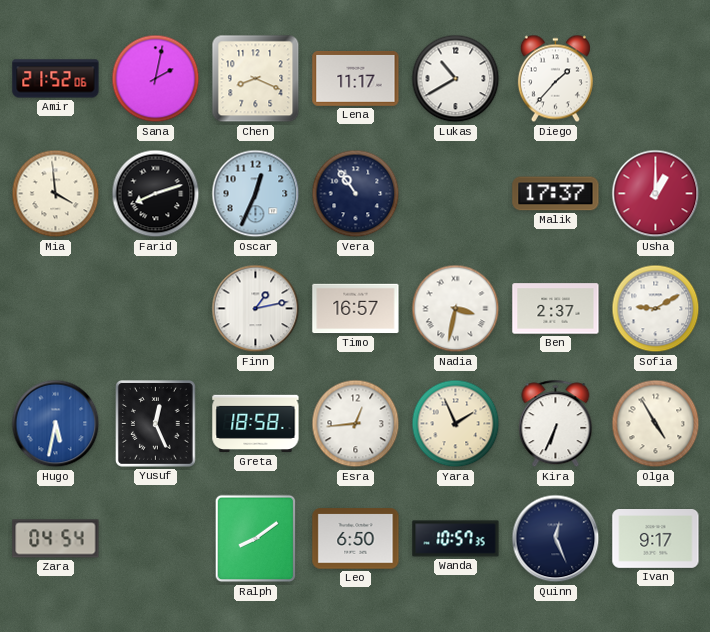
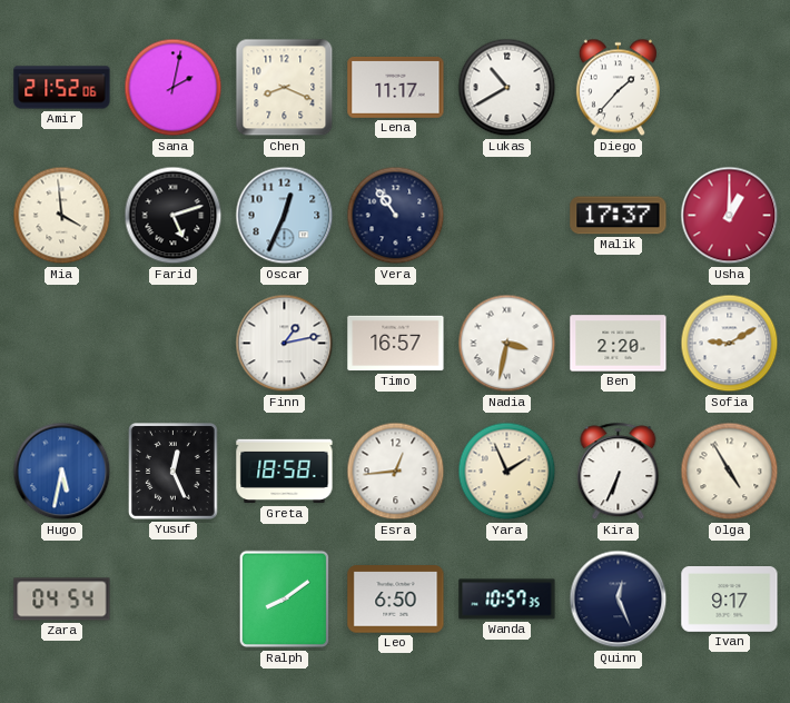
Farid: 8:12 -> 5:12 (174, 216)
Ben: 2:37 -> 2:20 (619, 344)
